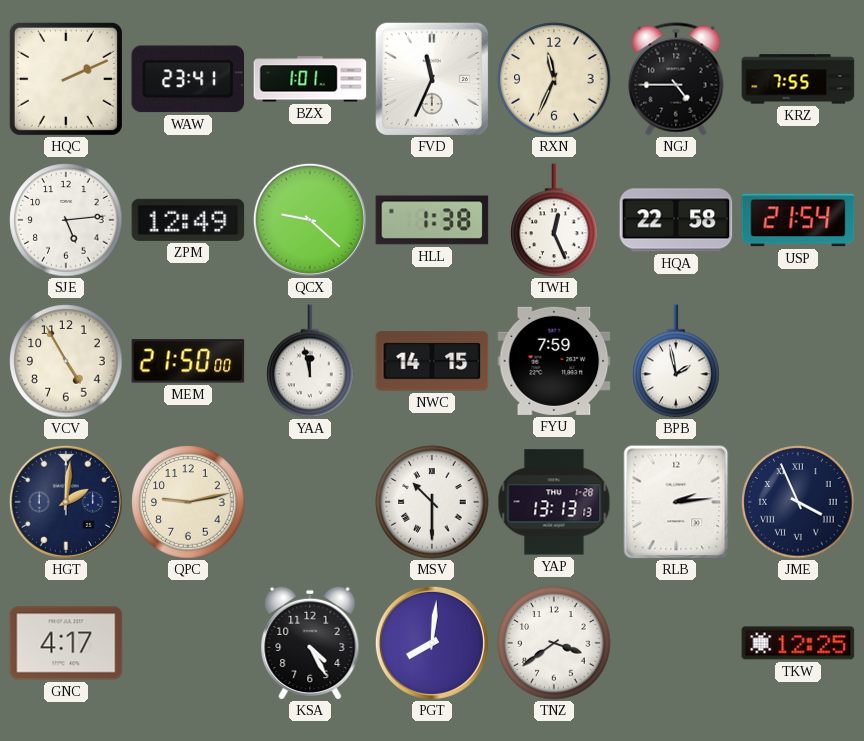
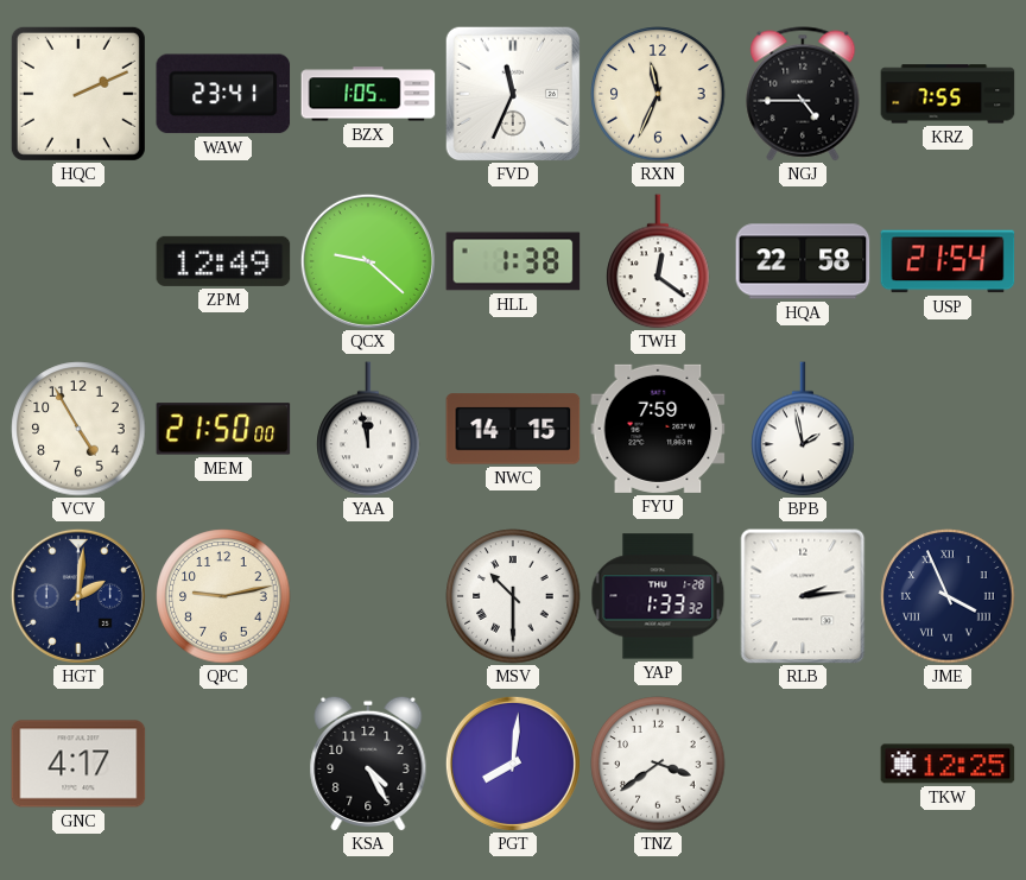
BZX: 1:01 -> 1:05 (368, 94)
SJE: 5:14 -> none (66, 220)
TWH: 12:26 -> 12:21 (658, 261)
YAP: 13:13 -> 1:33 (658, 596)
